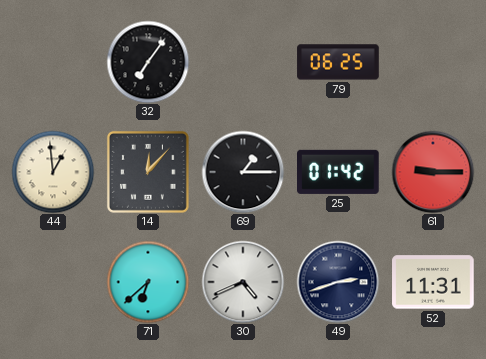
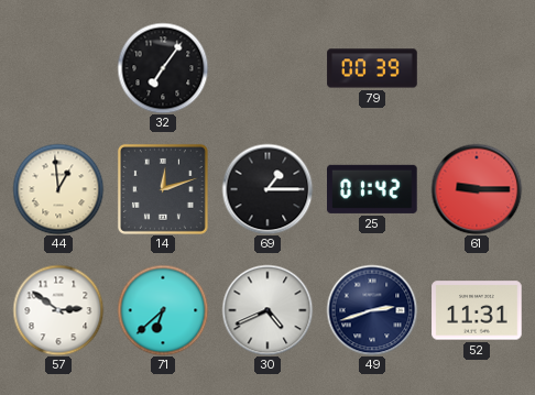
79: 06:25 -> 00:39 (372, 68)
14: 12:07 -> 12:12 (163, 189)
57: none -> 2:51 (58, 310)
